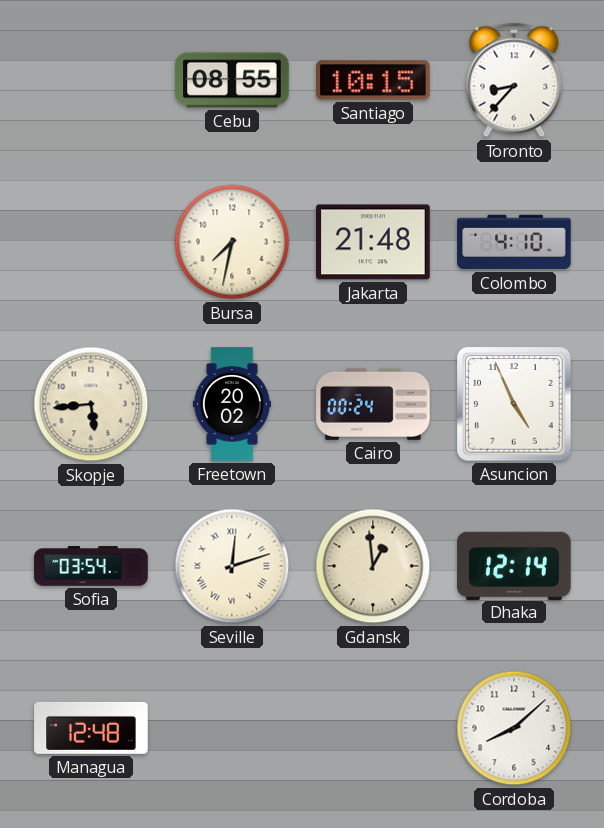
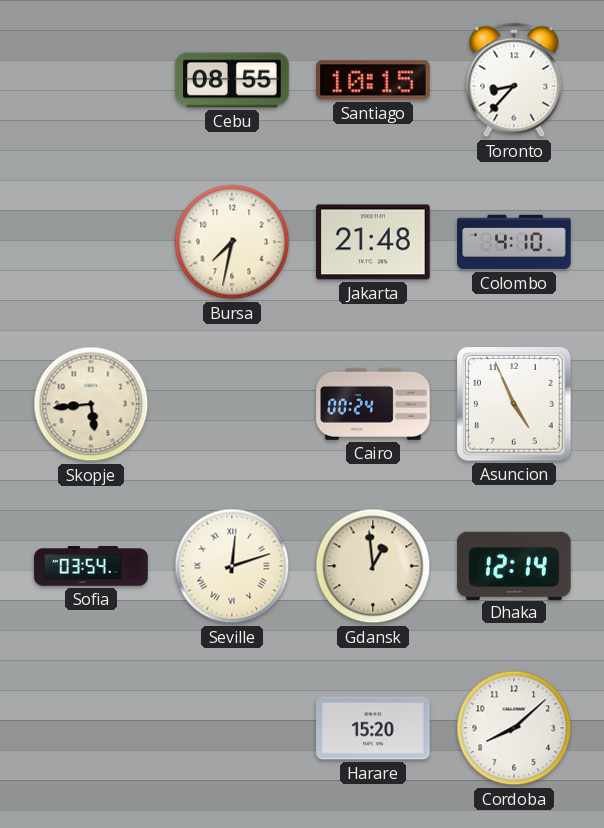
Freetown: 20:02 -> none (232, 404)
Managua: 12:48 -> none (91, 728)
Harare: none -> 15:20 (373, 728)
